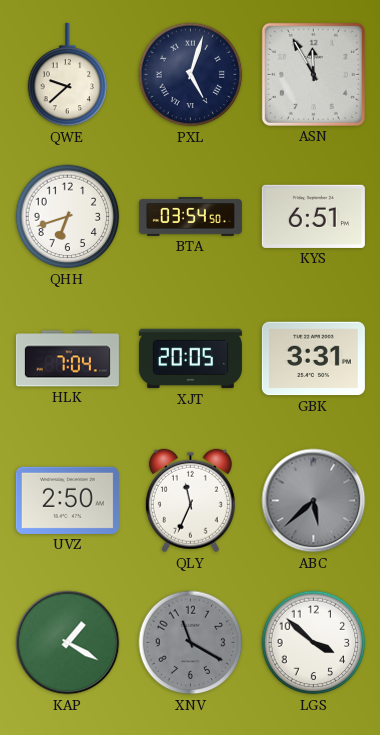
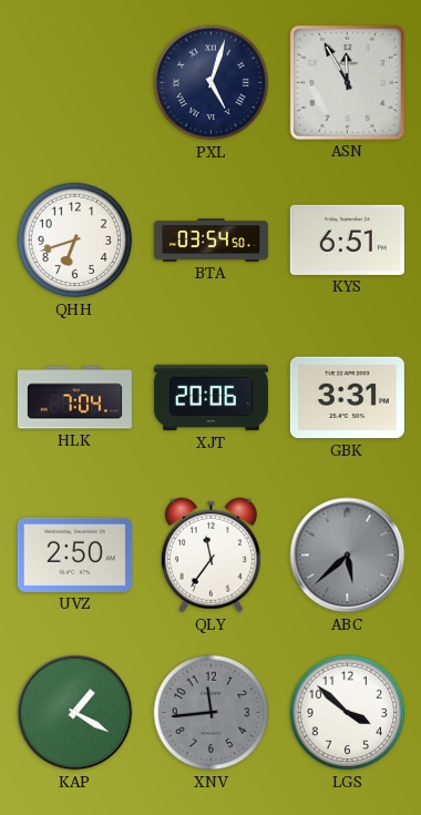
QWE: 9:38 -> none (68, 75)
XJT: 20:05 -> 20:06 (210, 398)
QLY: 11:34 -> 11:36 (210, 556)
XNV: 11:20 -> 11:44 (212, 713)
